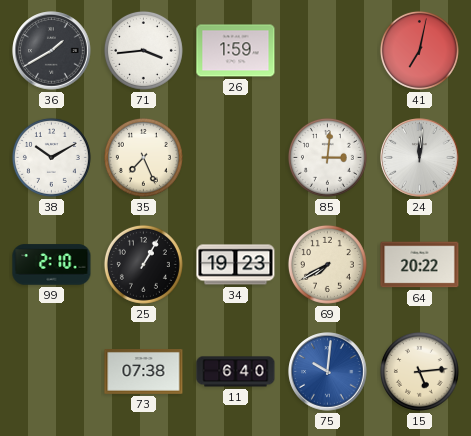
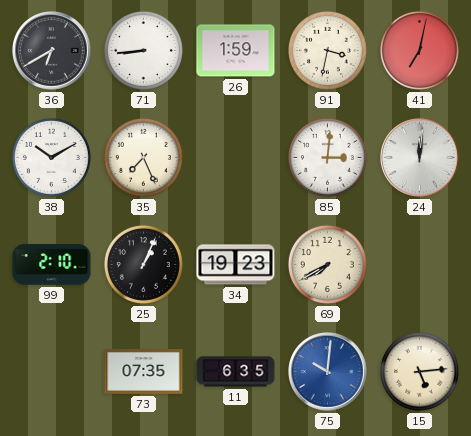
36: 1:40 -> 6:40 (52, 51)
71: 3:44 -> 8:44 (143, 50)
91: none -> 3:32 (327, 50)
25: 1:05 -> 1:04 (143, 264)
64: 20:22 -> none (420, 265)
73: 07:38 -> 07:35 (144, 372)
11: 6:40 -> 6:35 (236, 372)
